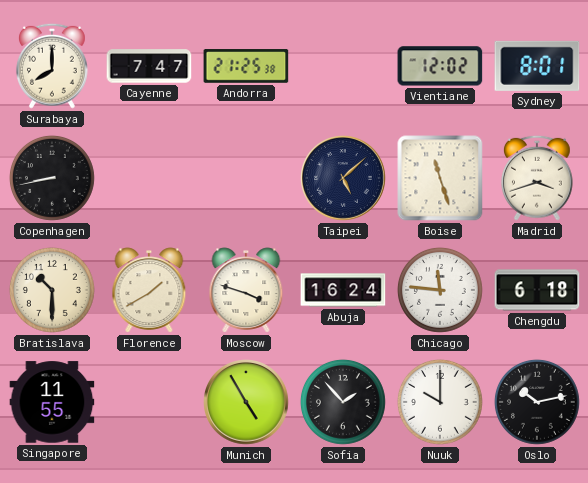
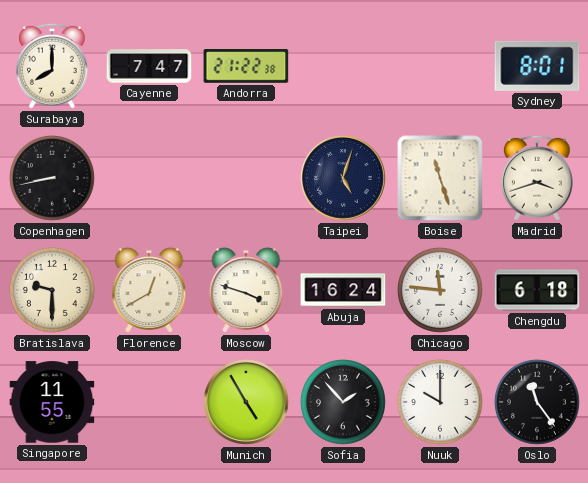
Andorra: 21:25 -> 21:22 (246, 66)
Vientiane: 12:02 -> none (440, 66)
Taipei: 5:08 -> 5:03 (343, 178)
Bratislava: 10:30 -> 9:30 (52, 290)
Florence: 1:40 -> 12:40 (149, 290)
Oslo: 10:13 -> 11:24 (537, 402)
